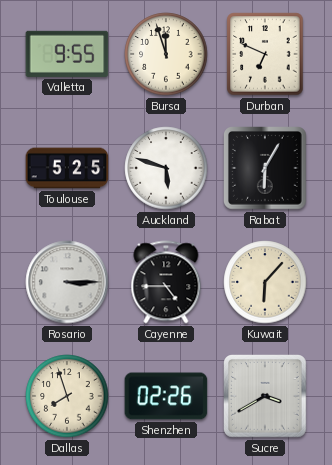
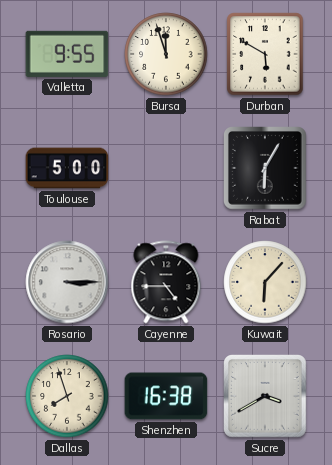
Durban: 6:49 -> 5:50 (265, 54)
Toulouse: 5:25 -> 5:00 (67, 168)
Auckland: 5:48 -> none (166, 168)
Shenzhen: 02:26 -> 16:38 (166, 396)
